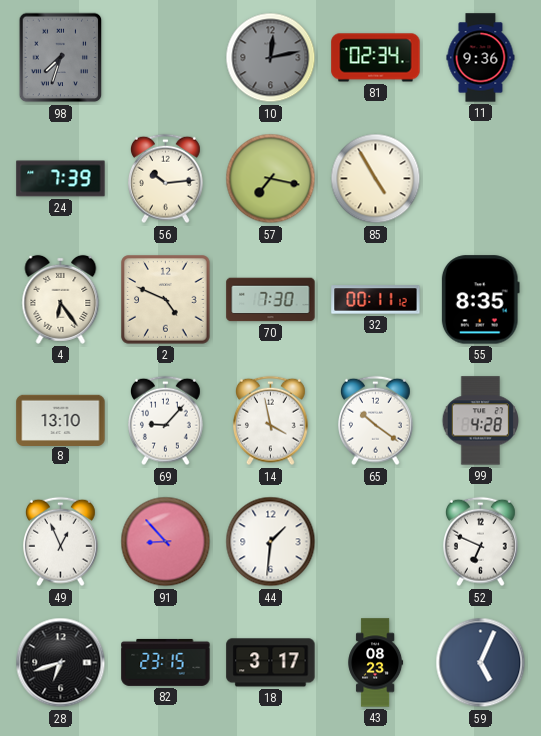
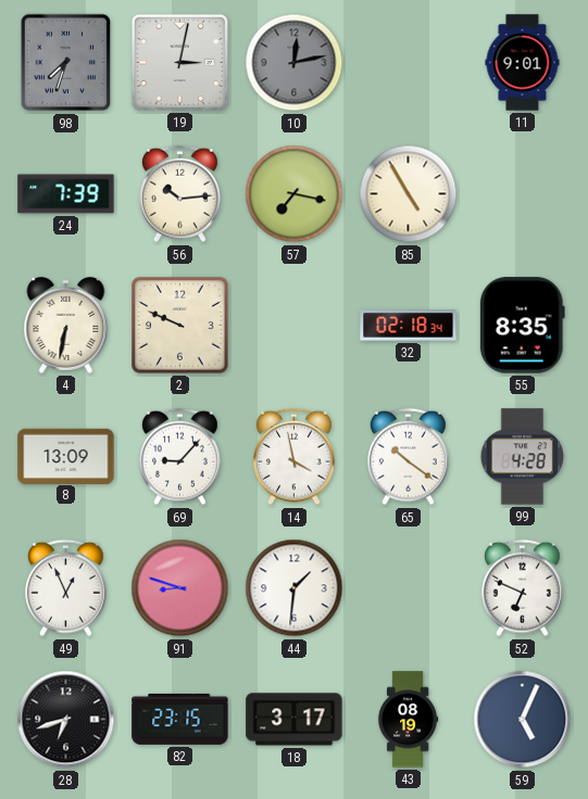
19: none -> 3:02 (179, 62)
81: 02:34 -> none (376, 58)
11: 9:36 -> 9:01 (523, 63)
4: 6:24 -> 6:32 (66, 325)
2: 4:49 -> 9:49 (180, 326)
70: 7:30 -> none (271, 300)
32: 00:11 -> 02:18 (409, 326)
8: 13:10 -> 13:09 (66, 456)
91: 8:53 -> 8:48 (180, 588)
43: 08:23 -> 08:19 (409, 720)
